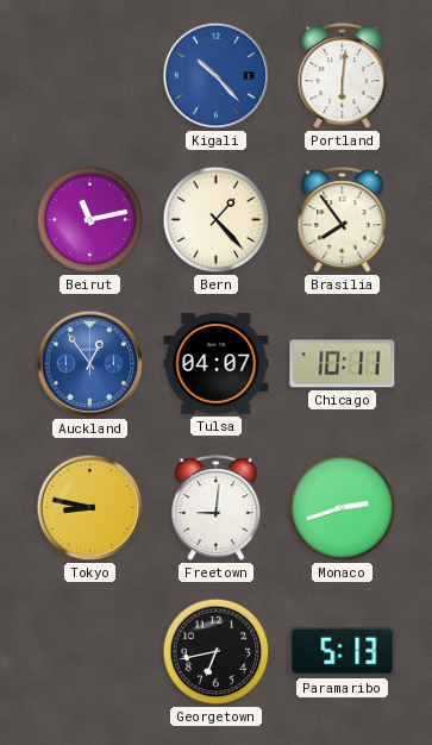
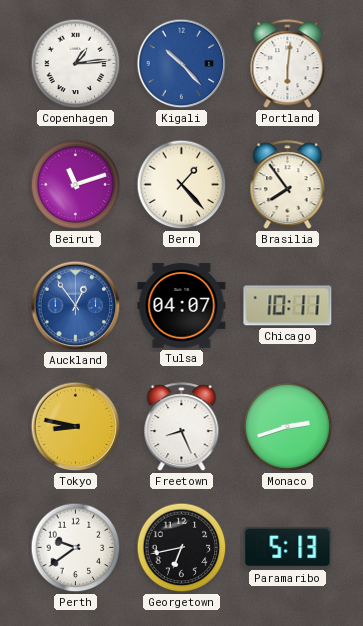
Copenhagen: none -> 1:14 (76, 64)
Beirut: 11:13 -> 11:12 (76, 185)
Freetown: 9:01 -> 8:26 (182, 427)
Perth: none -> 9:39 (76, 548)
